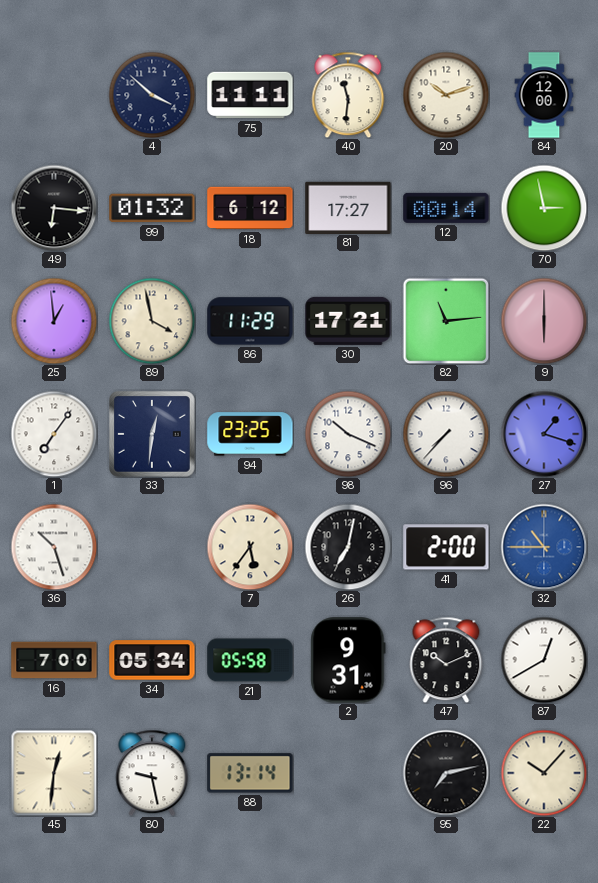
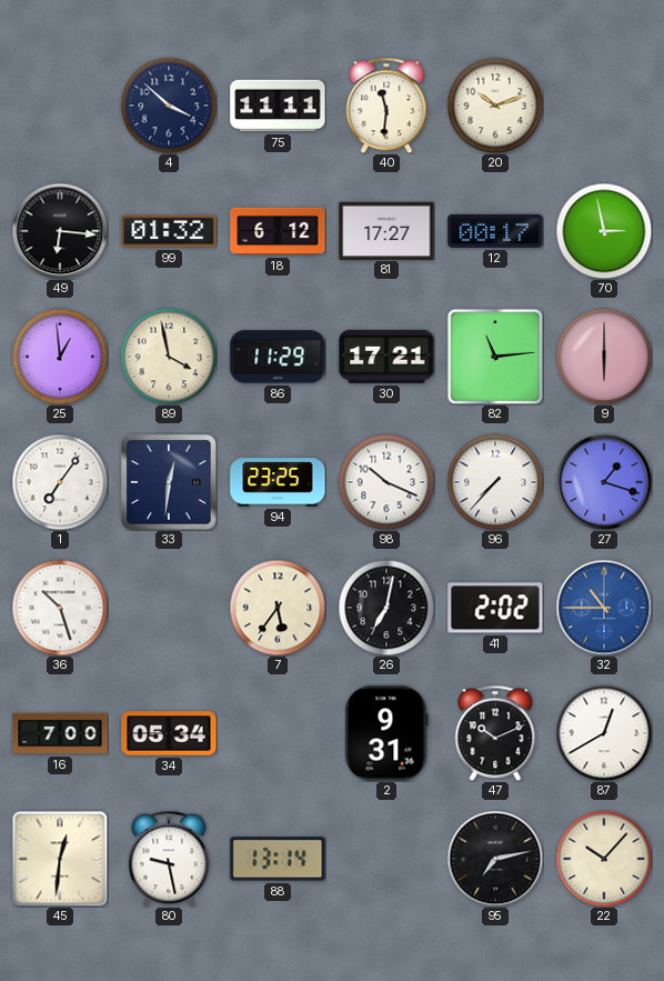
84: 12:00 -> none (544, 95)
12: 00:14 -> 00:17 (495, 231)
41: 2:00 -> 2:02 (495, 608)
21: 05:58 -> none (250, 660)
